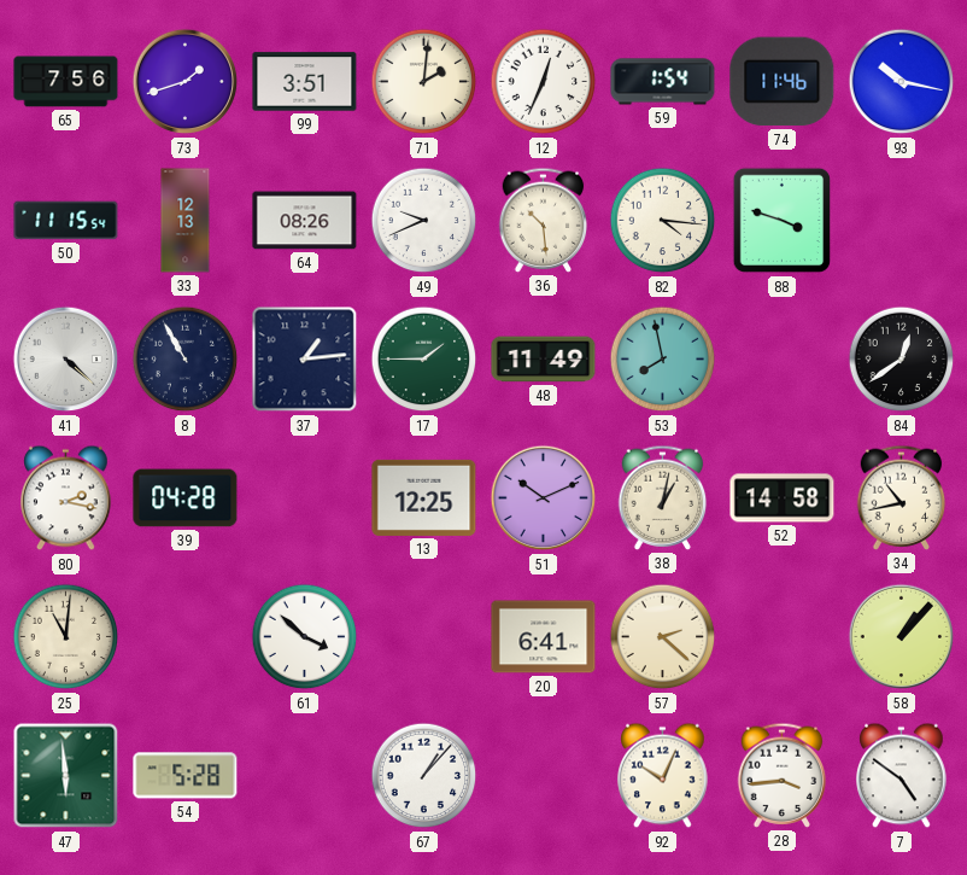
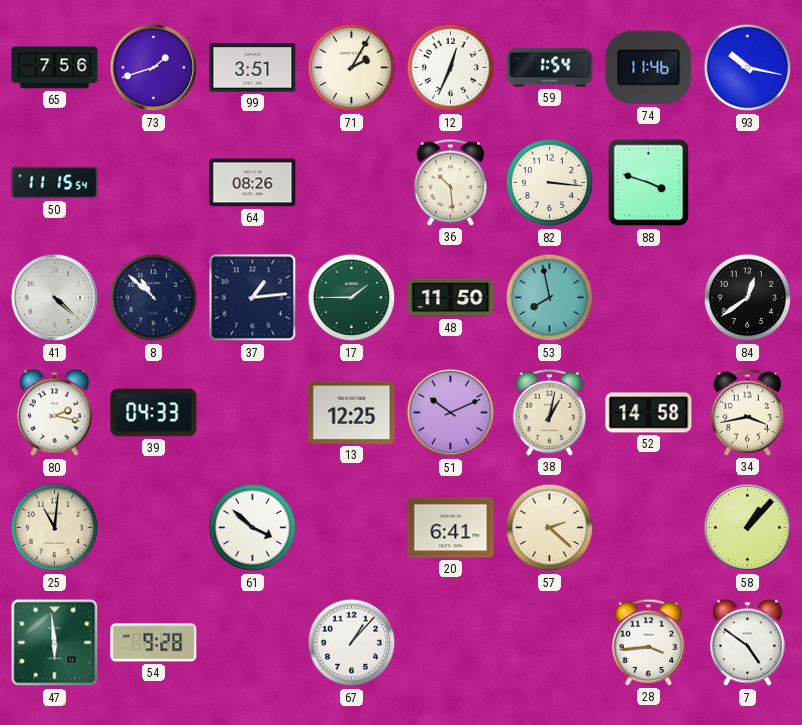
71: 2:01 -> 2:05 (352, 68)
33: 12:13 -> none (186, 221)
49: 9:41 -> none (424, 221)
82: 4:16 -> 3:16 (550, 183)
8: 10:55 -> 10:52 (154, 298)
48: 11:49 -> 11:50 (451, 298)
39: 04:28 -> 04:33 (154, 413)
34: 10:43 -> 3:43 (748, 412)
54: 5:28 -> 9:28 (154, 643)
92: 10:04 -> none (663, 776)
